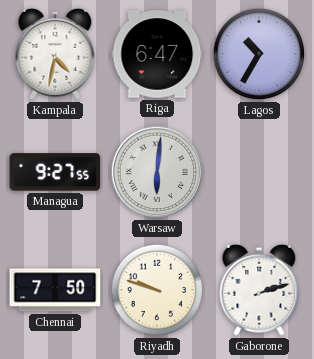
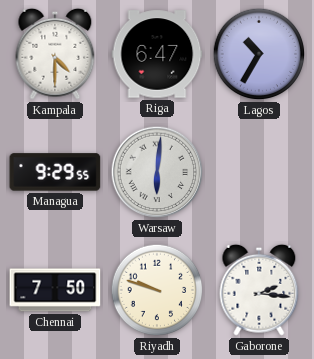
Kampala: 4:32 -> 4:30 (55, 54)
Managua: 9:27 -> 9:29 (55, 172)
Gaborone: 2:12 -> 2:16 (259, 290)
